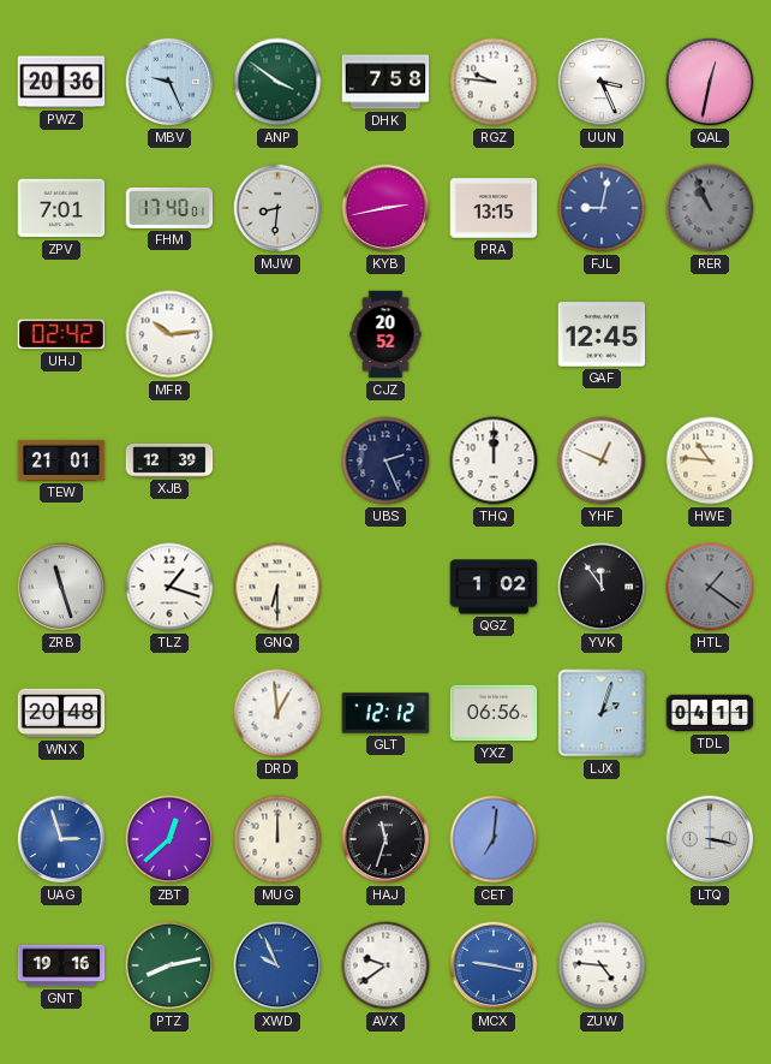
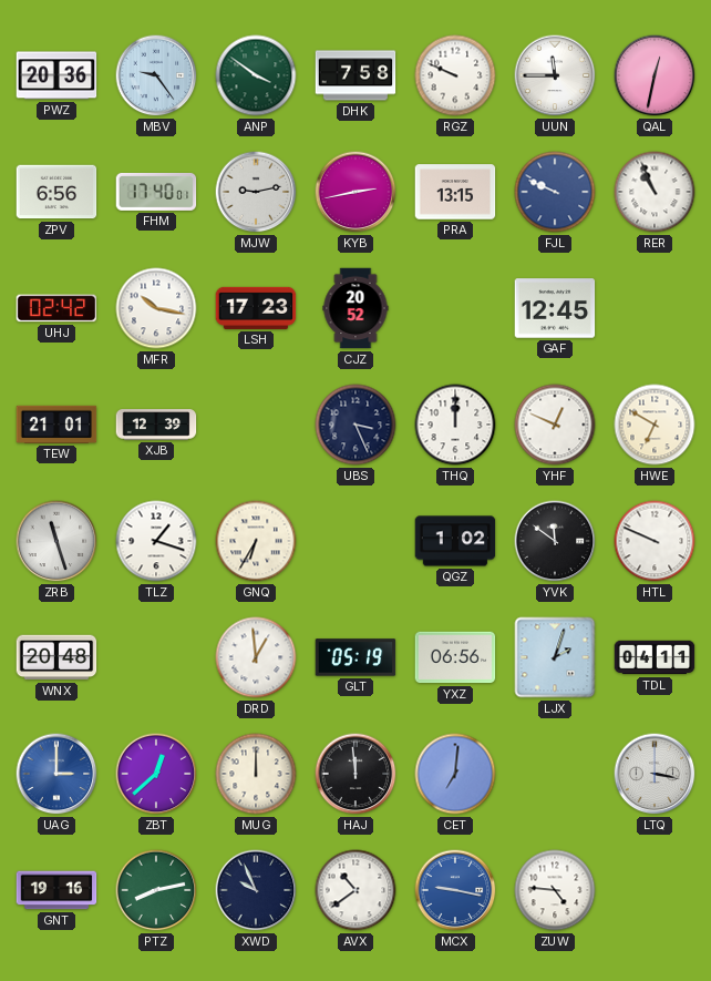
MBV: 9:26 -> 9:24 (156, 75)
RGZ: 9:46 -> 9:49 (455, 75)
UUN: 3:26 -> 11:45 (555, 75)
ZPV: 7:01 -> 6:56 (56, 192)
MJW: 8:31 -> 9:13 (256, 192)
FJL: 9:02 -> 9:49 (555, 192)
RER dial: grey -> white (655, 192)
MFR: 10:14 -> 10:17 (156, 308)
LSH: none -> 17:23 (256, 308)
UBS: 2:26 -> 3:26 (355, 425)
HWE: 10:46 -> 6:50 (655, 425)
GNQ: 6:30 -> 6:35 (256, 541)
YVK: 11:54 -> 11:51 (555, 541)
HTL: 1:21 -> 9:49 (655, 541)
HTL dial: grey -> white (655, 541)
GLT: 12:12 -> 05:19 (355, 657)
UAG: 2:57 -> 3:00 (56, 774)
HAJ: 11:33 -> 11:59 (355, 774)
XWD dial: blue -> navy (256, 890)
AVX: 9:39 -> 10:39 (355, 890)
